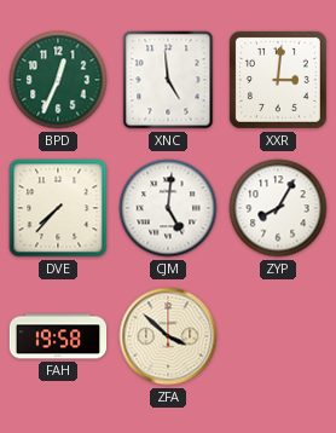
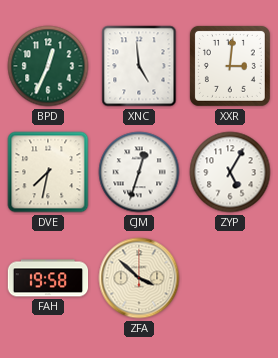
DVE: 7:37 -> 7:32 (48, 172)
CJM: 5:01 -> 12:33 (139, 172)
ZYP: 8:05 -> 5:05 (230, 172)
